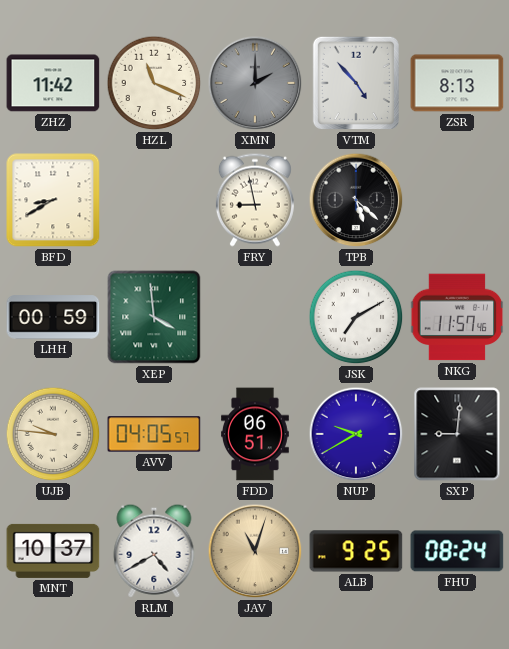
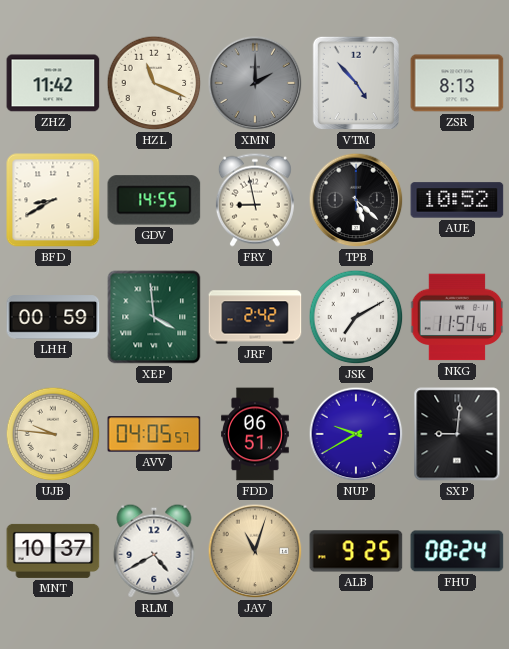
GDV: none -> 14:55 (154, 200)
AUE: none -> 10:52 (457, 200)
JRF: none -> 2:42 (255, 317)
